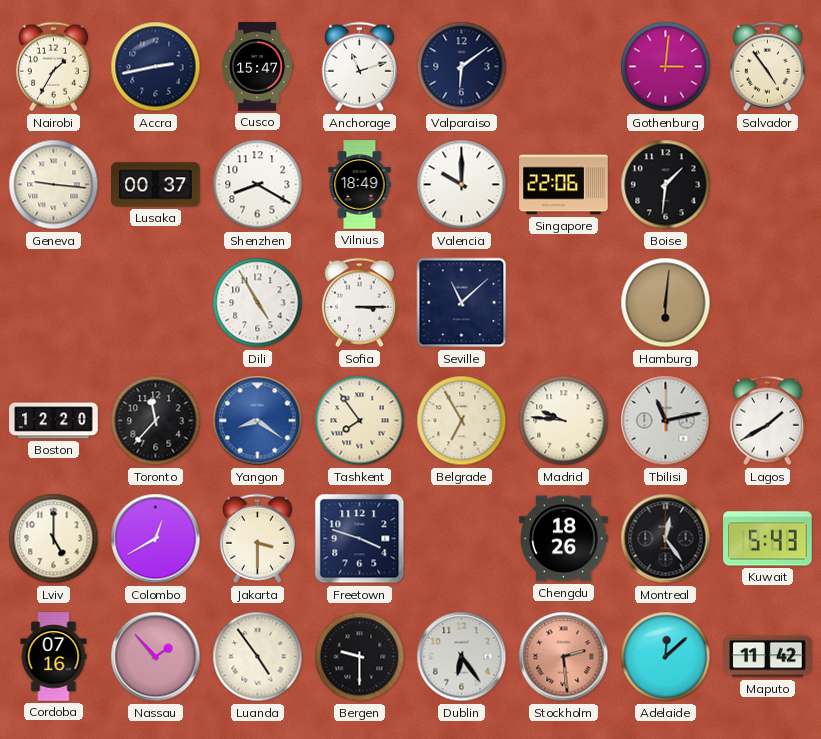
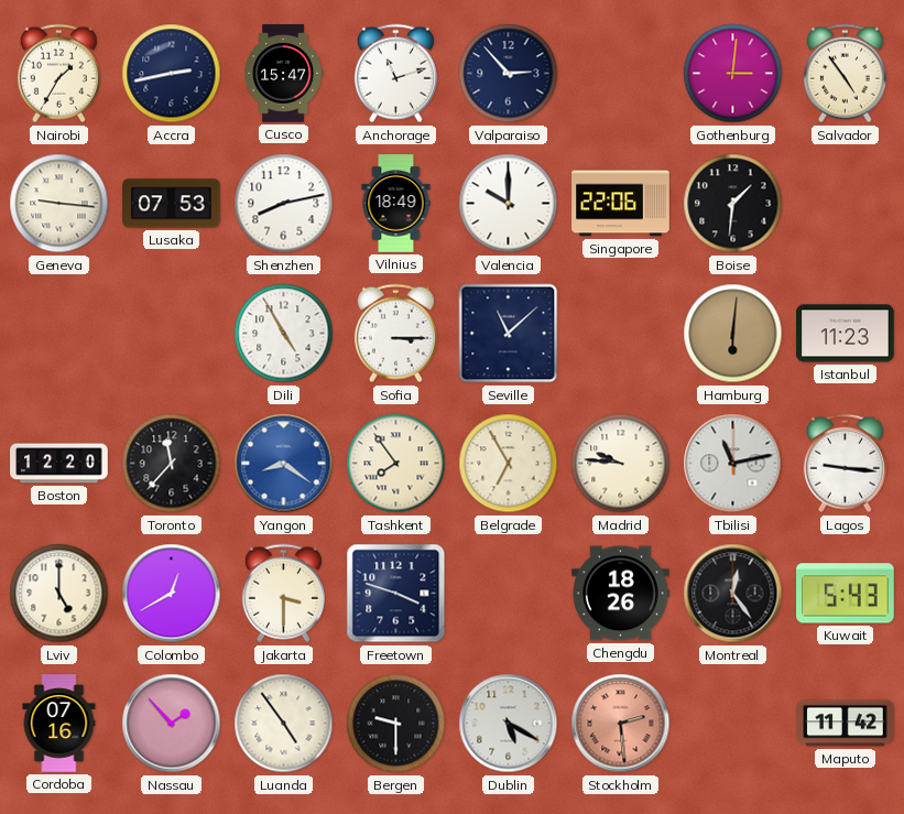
Valparaiso: 6:09 -> 2:53 (509, 74)
Lusaka: 00:37 -> 07:53 (172, 204)
Shenzhen: 8:20 -> 8:13 (284, 204)
Istanbul: none -> 11:23 (846, 334)
Lagos: 1:40 -> 9:16 (845, 464)
Dublin: 6:24 -> 5:20 (509, 724)
Adelaide: 12:08 -> none (666, 657)
